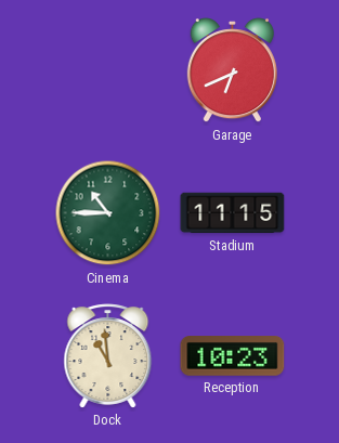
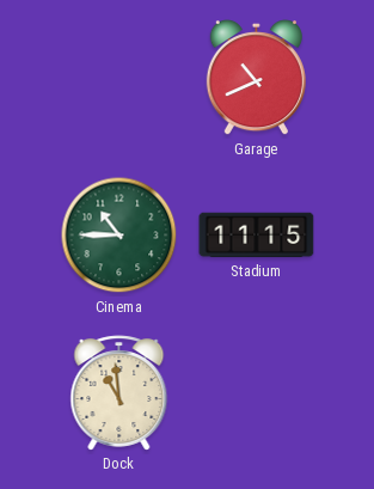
Garage: 6:41 -> 10:41 (256, 78)
Reception: 10:23 -> none (233, 356)
